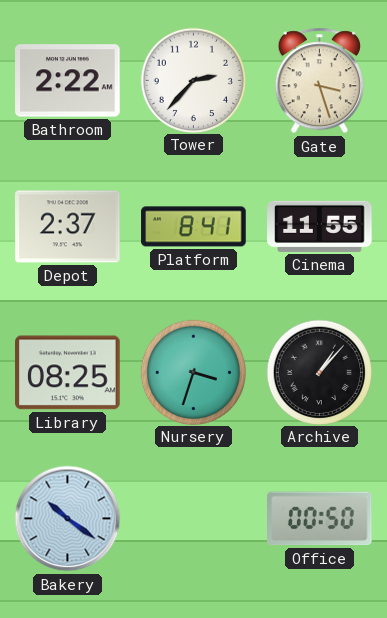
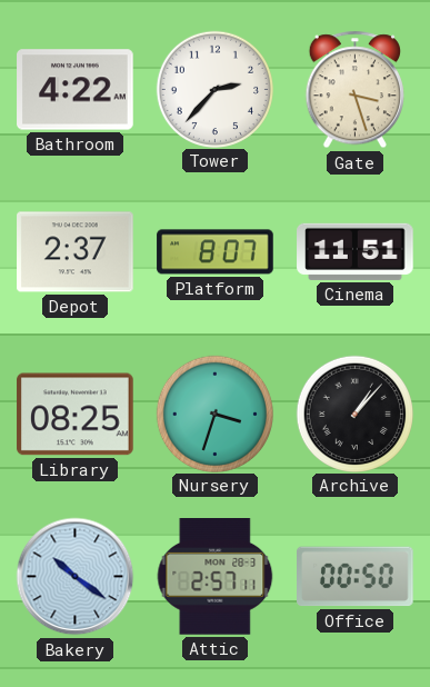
Bathroom: 2:22 -> 4:22 (76, 90)
Platform: 8:41 -> 8:07 (216, 252)
Cinema: 11:55 -> 11:51 (356, 251)
Attic: none -> 2:57 (216, 577)
